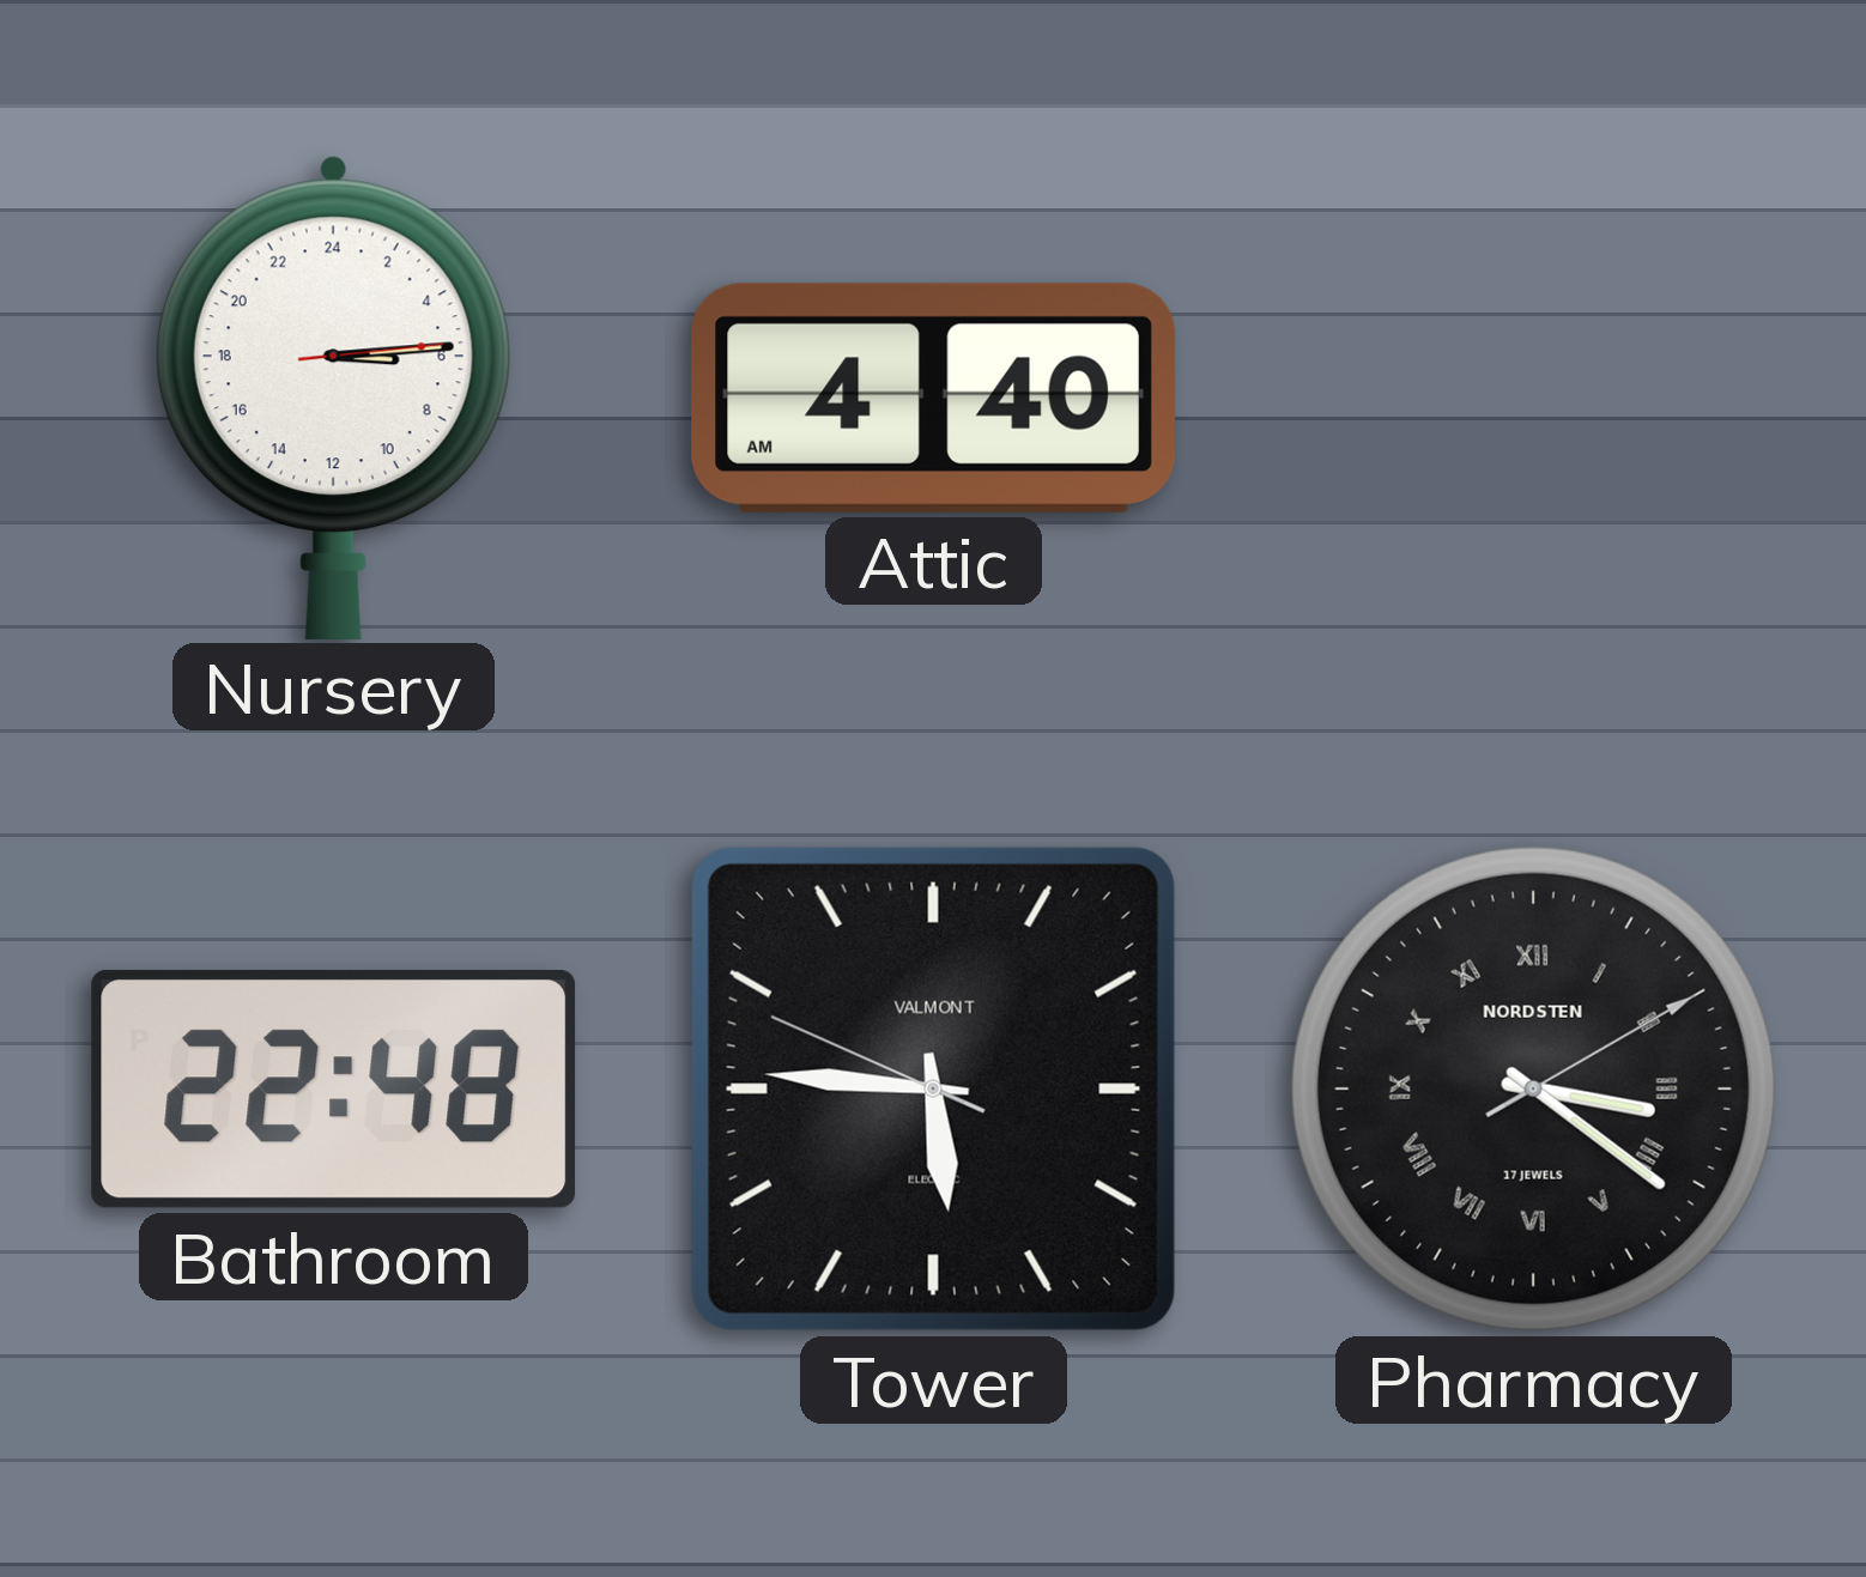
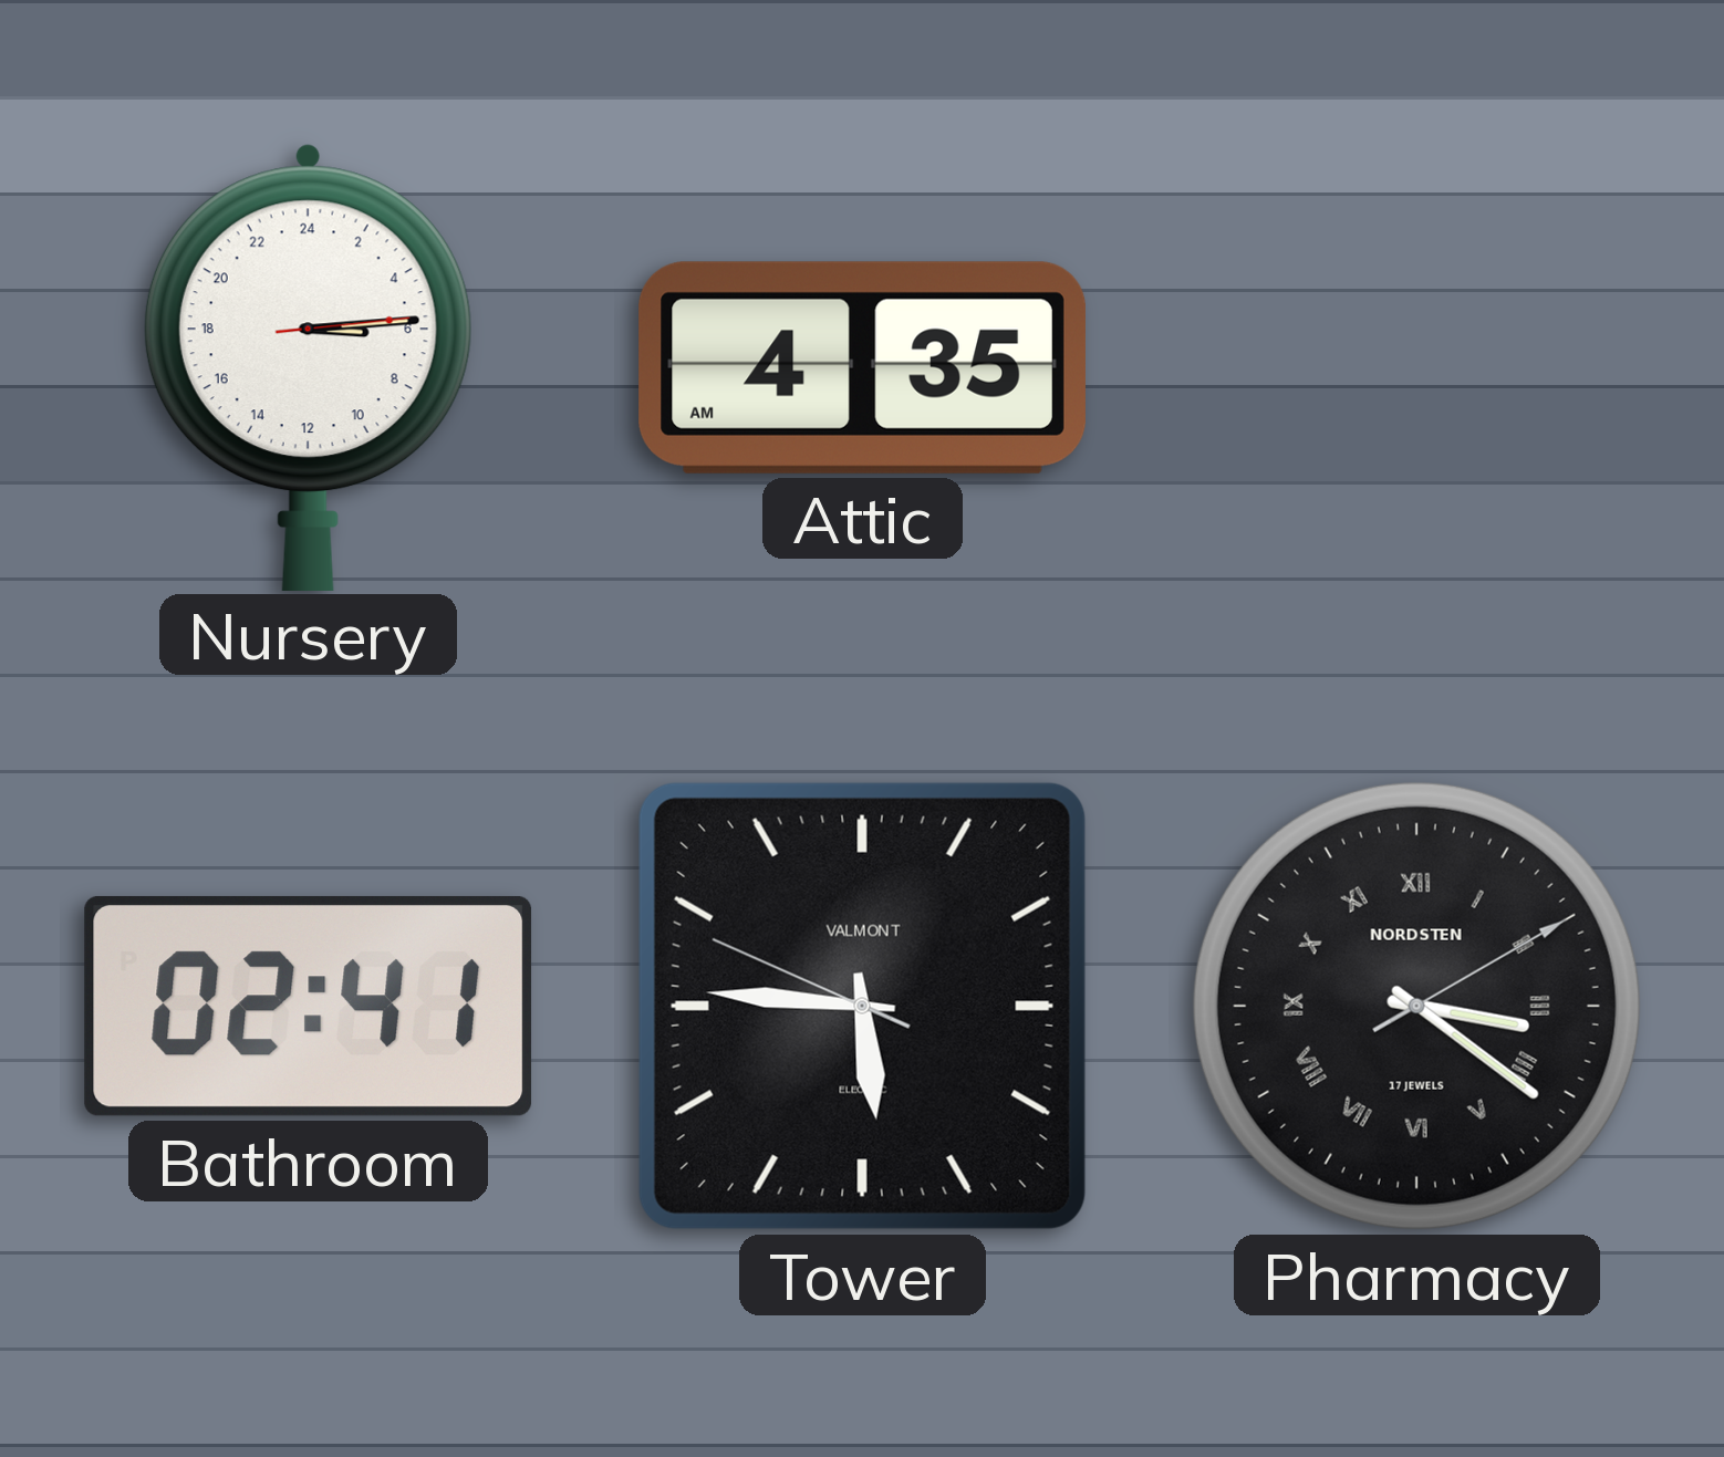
Attic: 4:40 -> 4:35 (862, 367)
Bathroom: 22:48 -> 02:41 (309, 1006)
